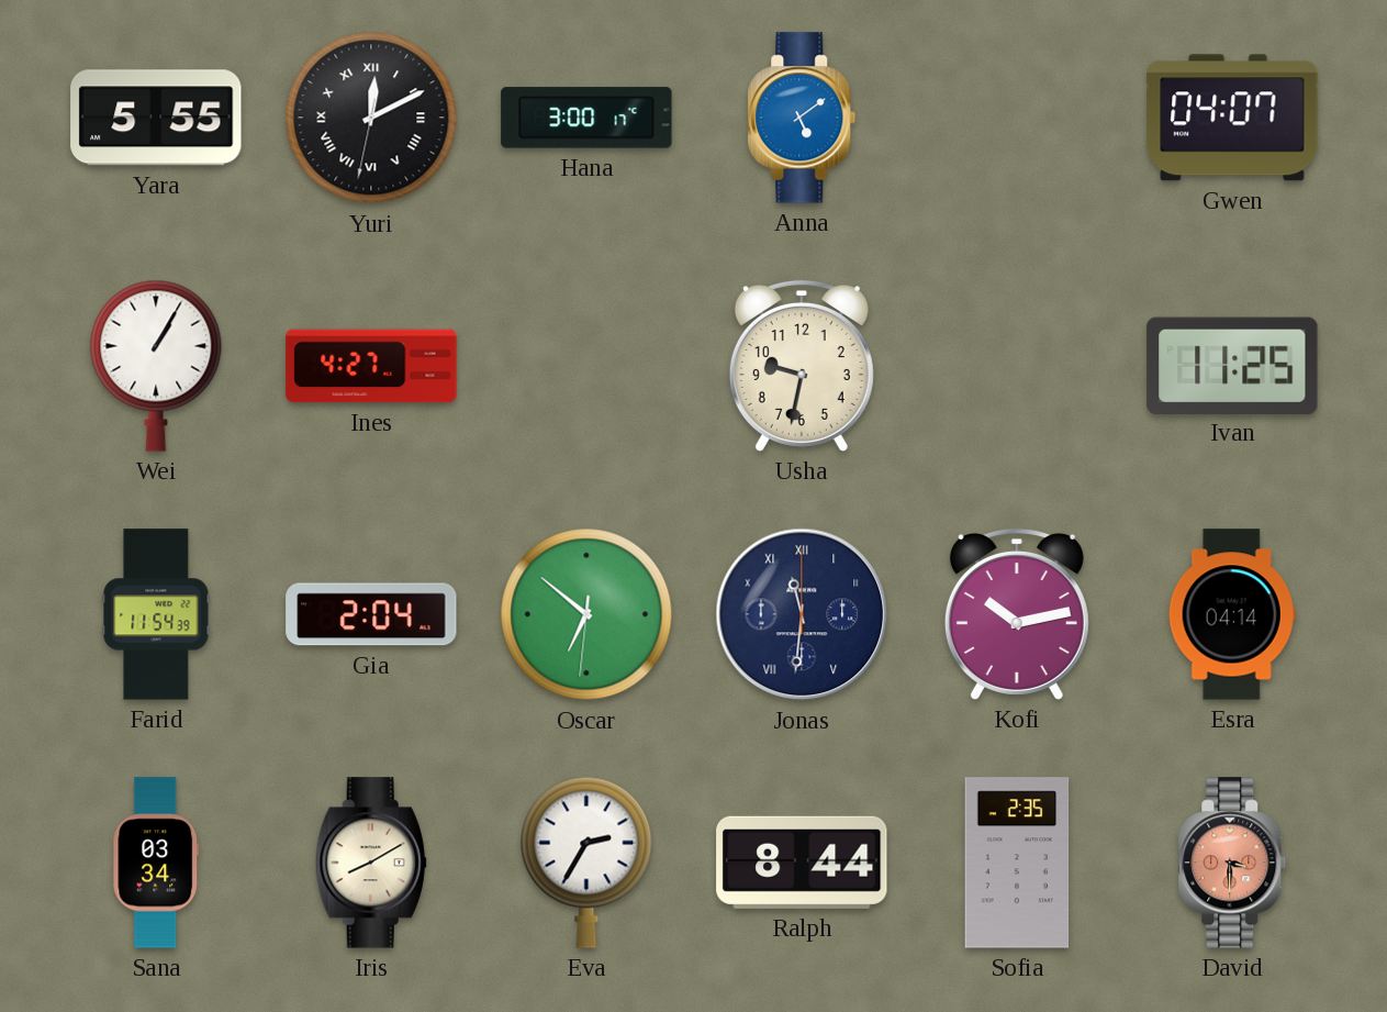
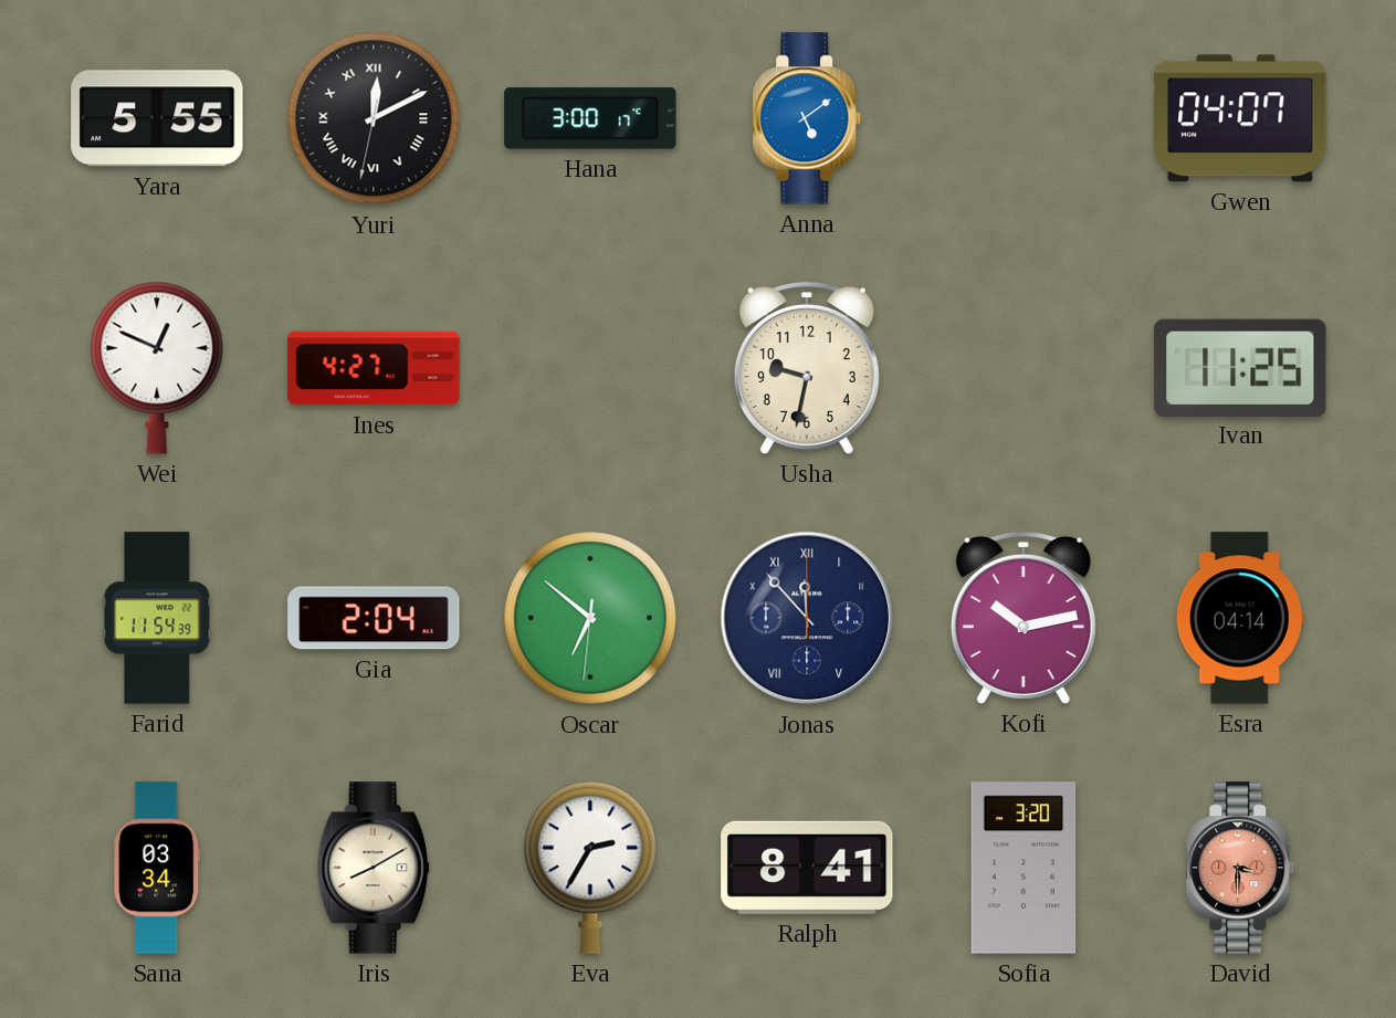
Wei: 1:05 -> 12:49 (157, 368)
Jonas: 11:31 -> 11:53 (807, 618)
Ralph: 8:44 -> 8:41 (807, 868)
Sofia: 2:35 -> 3:20 (1024, 868)
